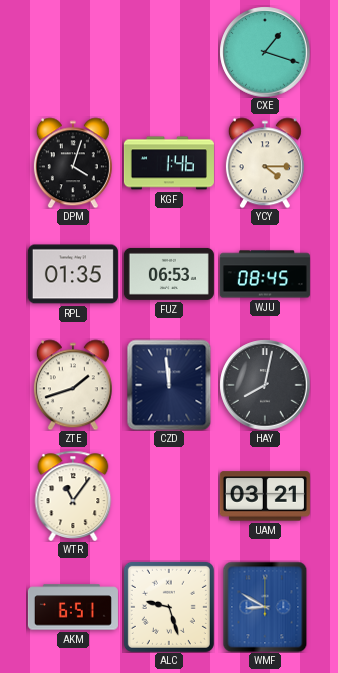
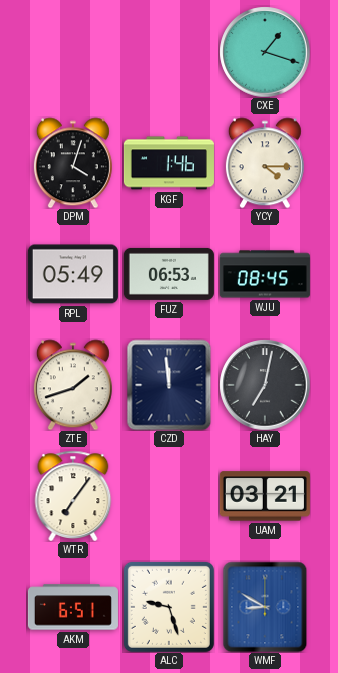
RPL: 01:35 -> 05:49 (73, 274)
HAY: 8:02 -> 7:02 (265, 385)
WTR: 11:06 -> 7:06 (73, 495)
